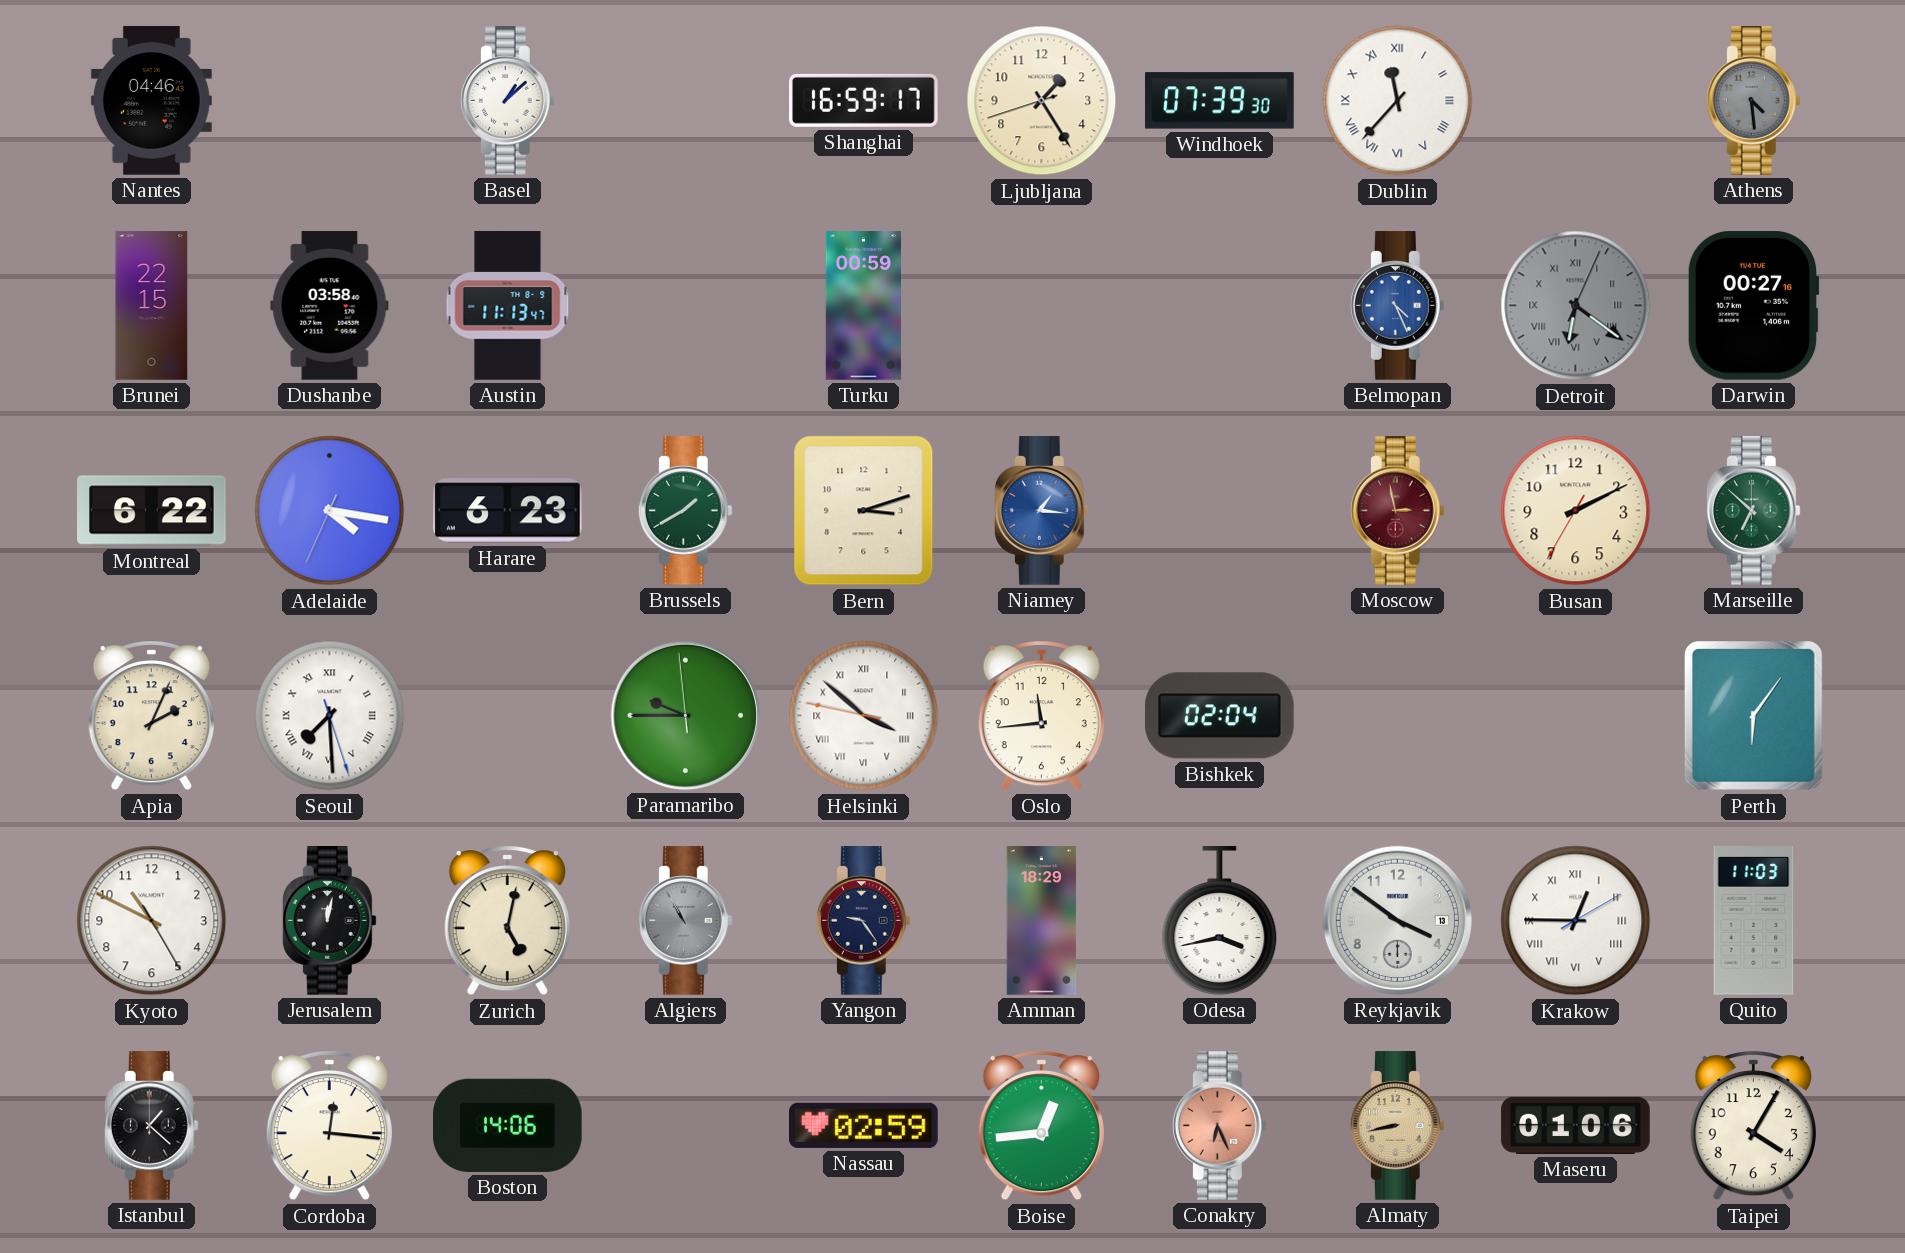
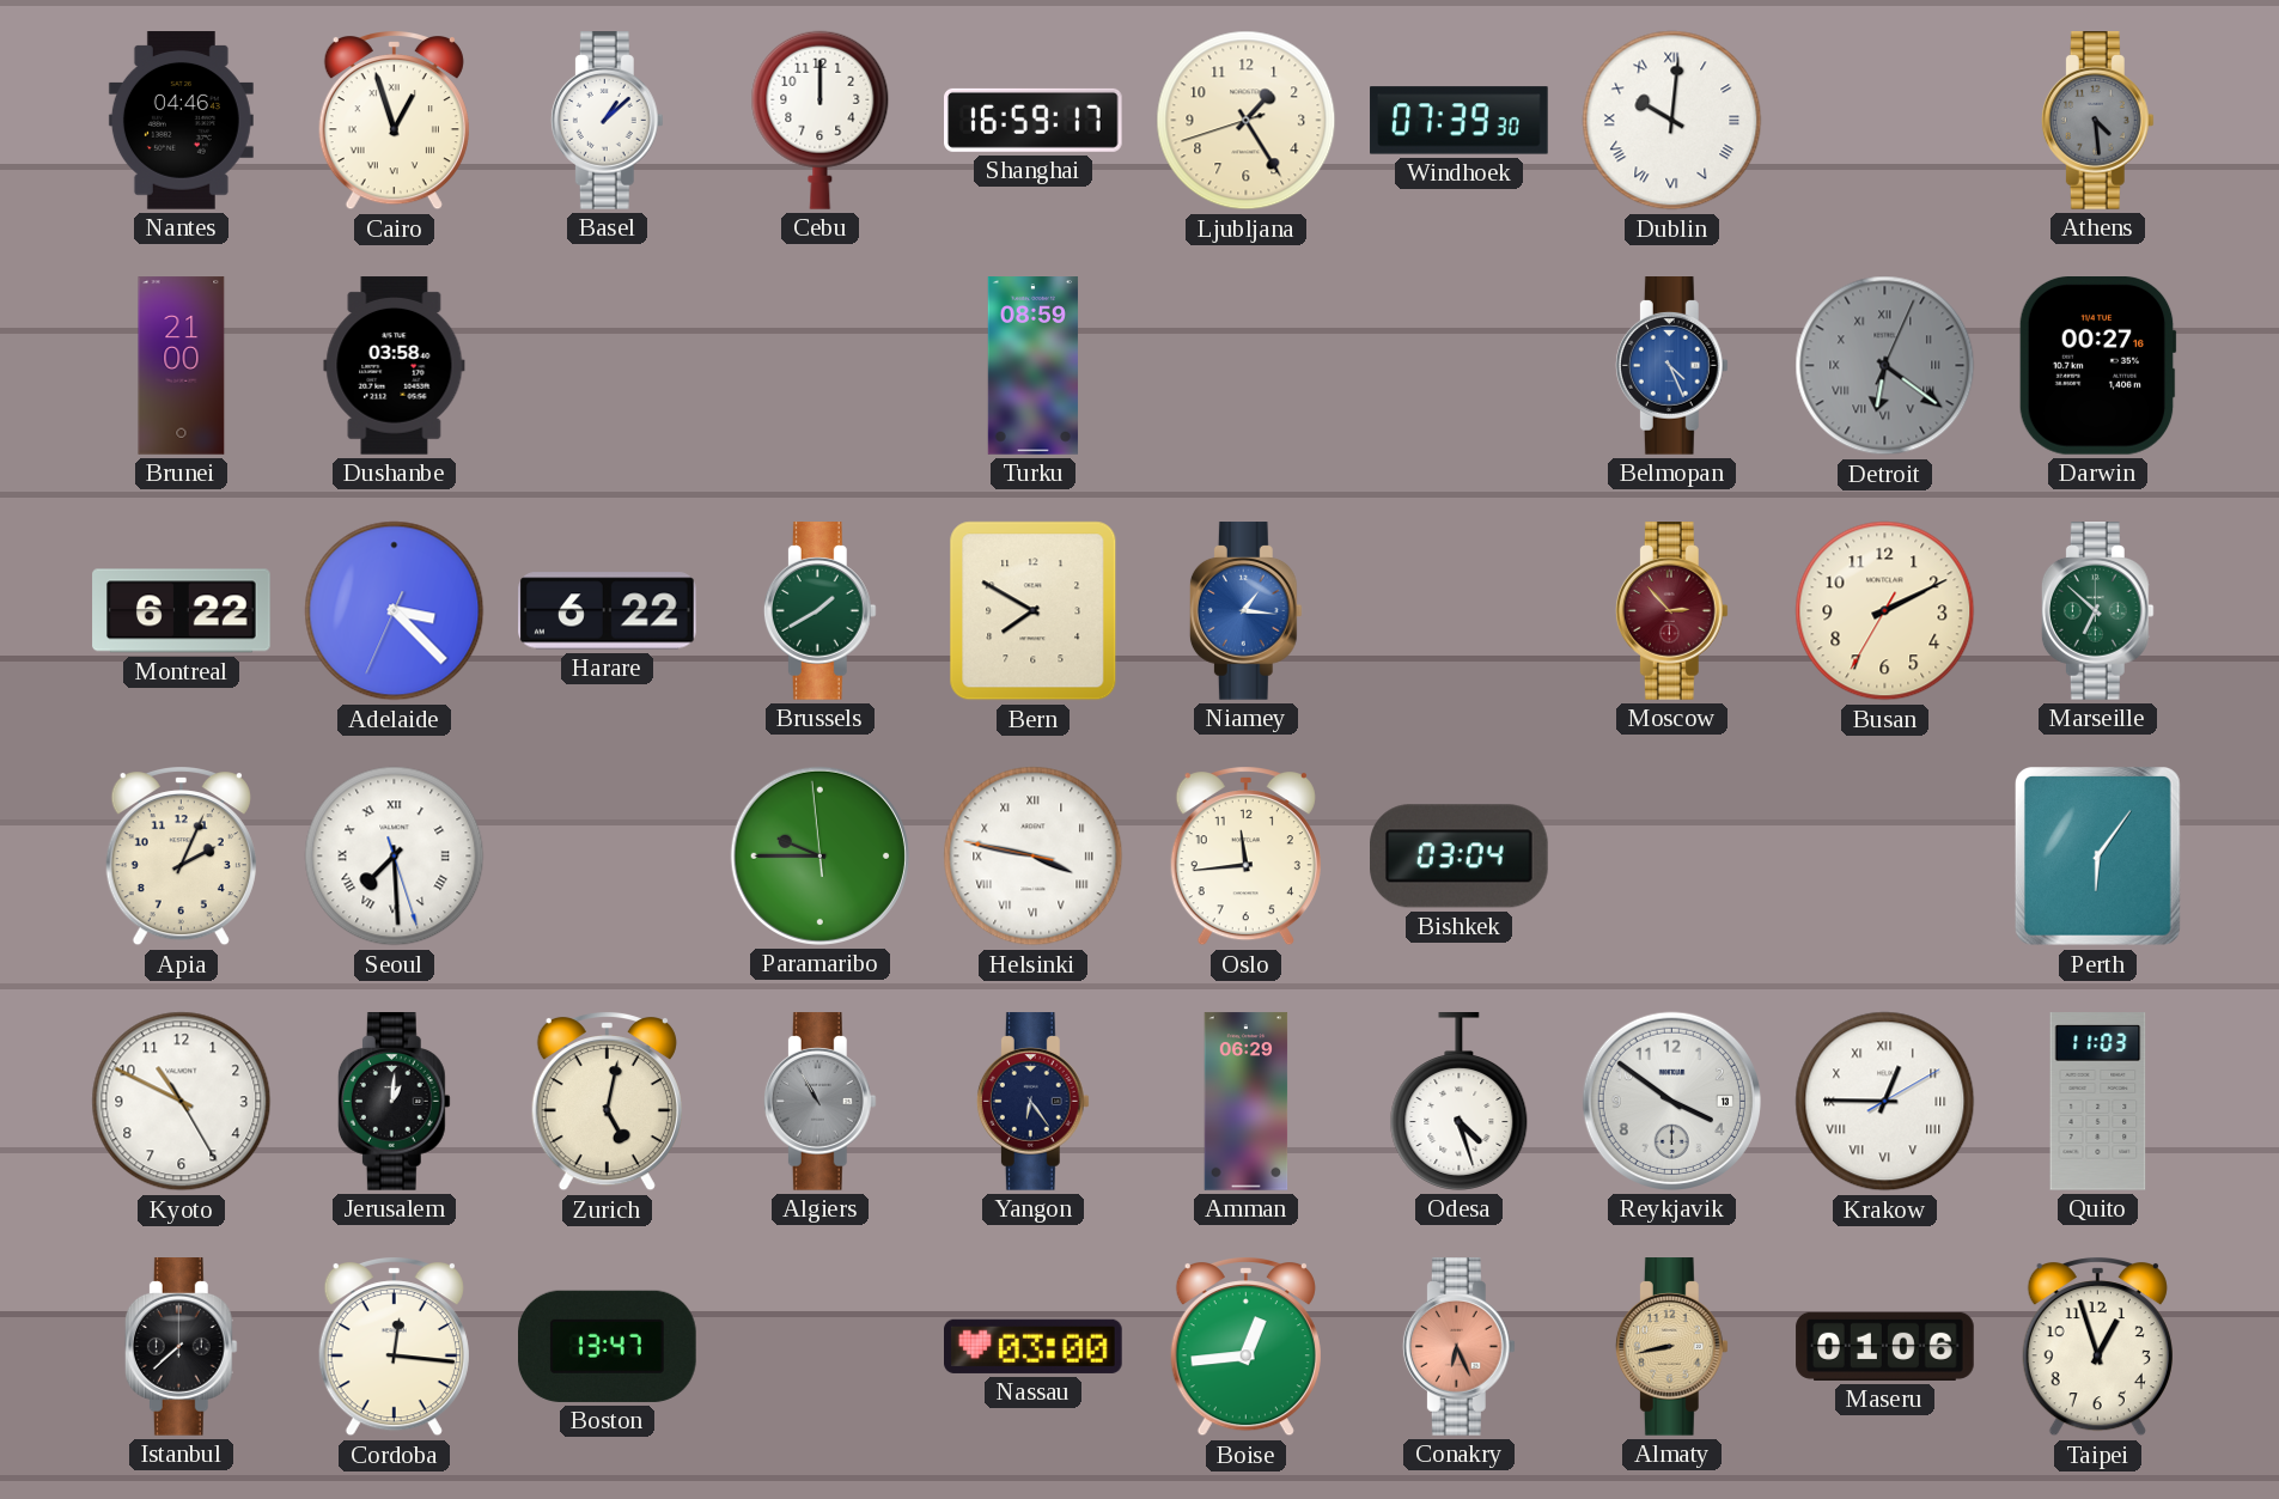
Cairo: none -> 12:57 (394, 121)
Cebu: none -> 12:00 (821, 120)
Dublin: 11:37 -> 10:01 (1672, 121)
Brunei: 22:15 -> 21:00 (182, 366)
Austin: 11:13 -> none (508, 306)
Turku: 00:59 -> 08:59 (1032, 366)
Adelaide: 4:16 -> 3:22 (395, 611)
Harare: 6:23 -> 6:22 (608, 611)
Bern: 3:12 -> 7:50 (1034, 611)
Moscow: 2:58 -> 2:53 (1671, 611)
Helsinki: 3:51 -> 3:46 (1034, 857)
Bishkek: 02:04 -> 03:04 (1460, 857)
Jerusalem: 12:02 -> 1:01 (394, 1102)
Yangon: 9:24 -> 6:24 (1032, 1102)
Amman: 18:29 -> 06:29 (1247, 1102)
Odesa: 3:43 -> 4:27 (1460, 1102)
Istanbul: 1:22 -> 7:38 (181, 1347)
Boston: 14:06 -> 13:47 (608, 1346)
Nassau: 02:59 -> 03:00 (1034, 1346)
Taipei: 4:05 -> 12:57 (2097, 1347)
